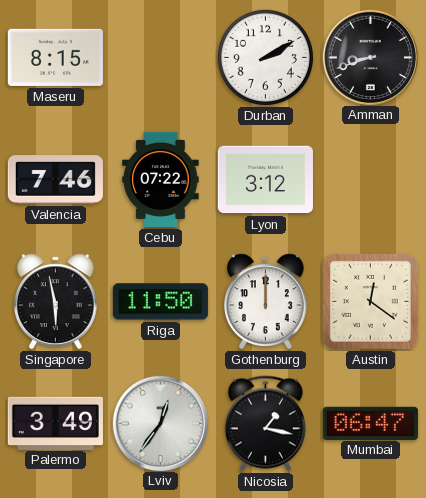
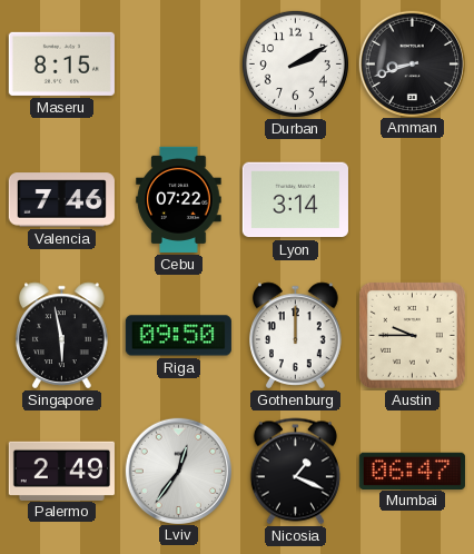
Lyon: 3:12 -> 3:14 (295, 200)
Riga: 11:50 -> 09:50 (178, 336)
Austin: 12:21 -> 9:45 (412, 335)
Palermo: 3:49 -> 2:49 (61, 471)
Nicosia: 1:17 -> 1:19 (295, 472)
